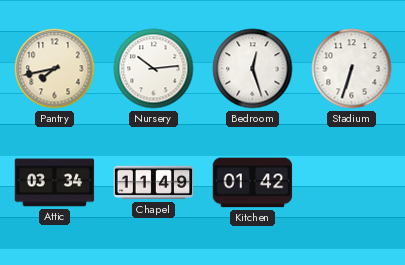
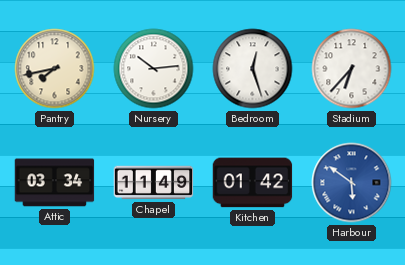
Stadium: 6:33 -> 6:37 (352, 69)
Harbour: none -> 5:51 (352, 183)
